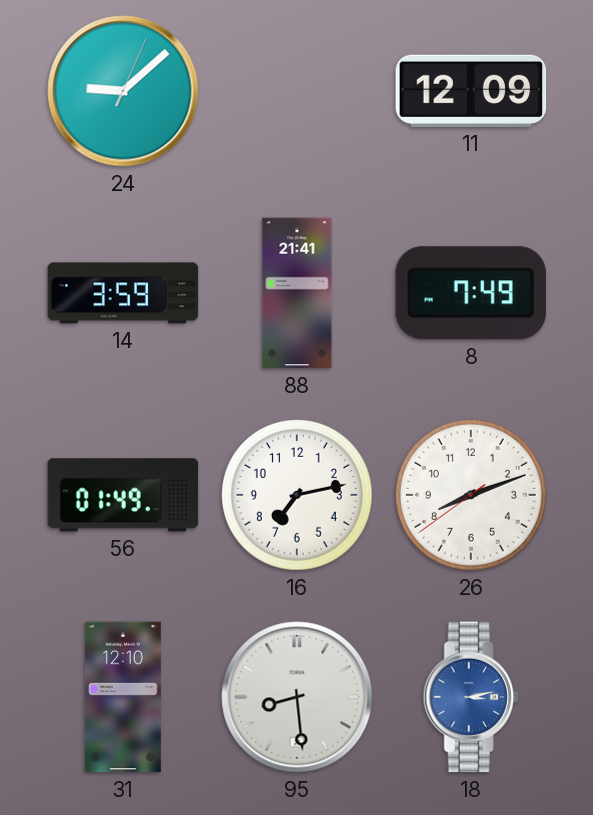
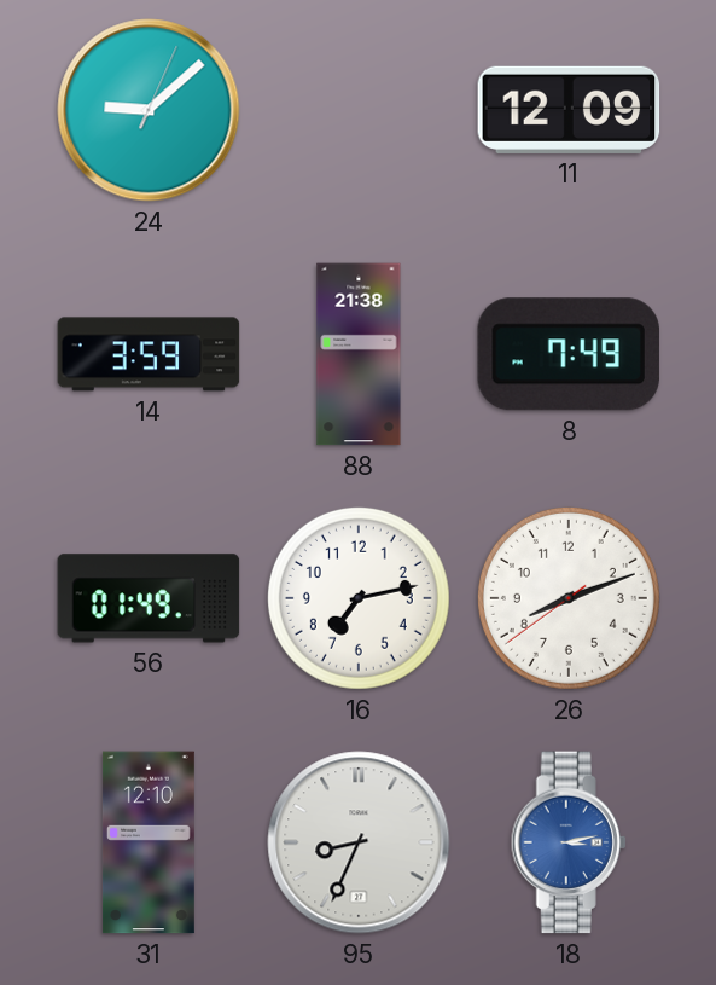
88: 21:41 -> 21:38 (359, 354)
95: 8:29 -> 8:34 (359, 842)
